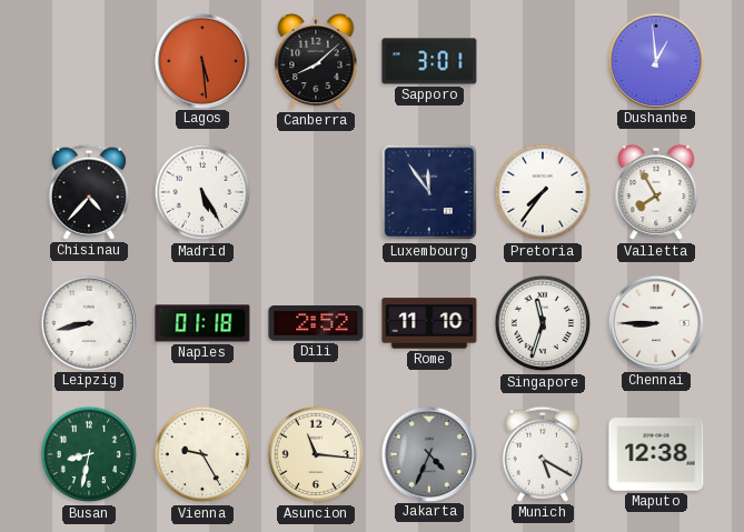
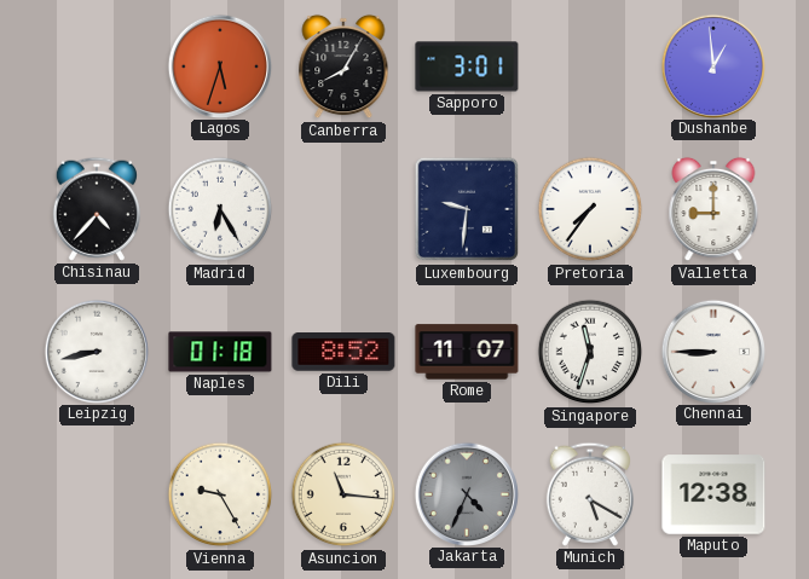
Lagos: 5:29 -> 5:33 (219, 65)
Canberra: 8:08 -> 8:05 (343, 66)
Madrid: 5:25 -> 6:25 (220, 209)
Luxembourg: 11:54 -> 9:31 (467, 209)
Valletta: 7:55 -> 9:00 (713, 209)
Dili: 2:52 -> 8:52 (343, 353)
Rome: 11:10 -> 11:07 (467, 352)
Busan: 8:32 -> none (89, 454)
